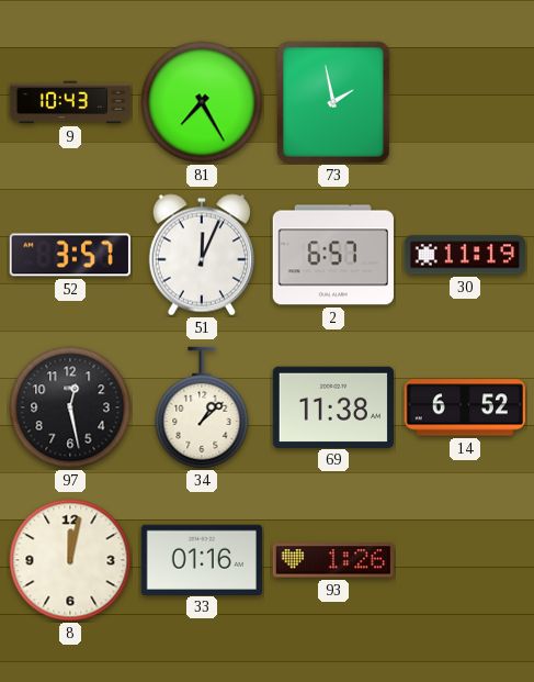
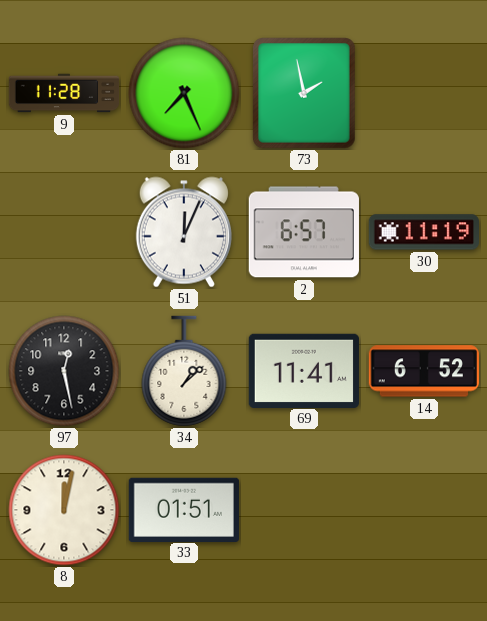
9: 10:43 -> 11:28 (64, 93)
81: 7:25 -> 7:26 (184, 93)
52: 3:57 -> none (70, 255)
69: 11:38 -> 11:41 (304, 370)
33: 01:16 -> 01:51 (184, 509)
93: 1:26 -> none (332, 560)
